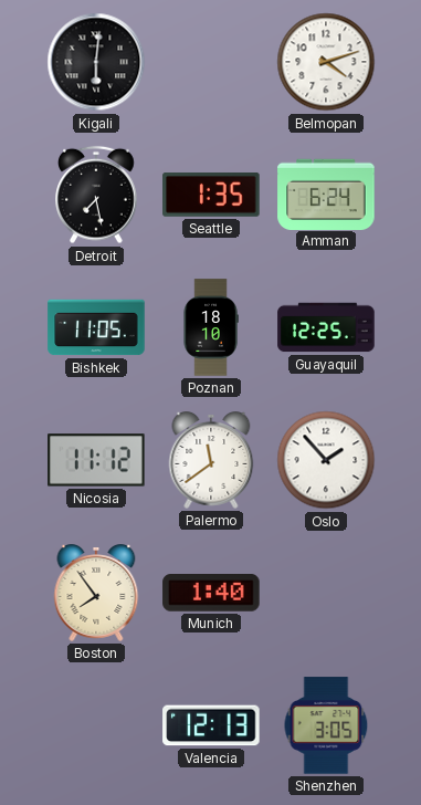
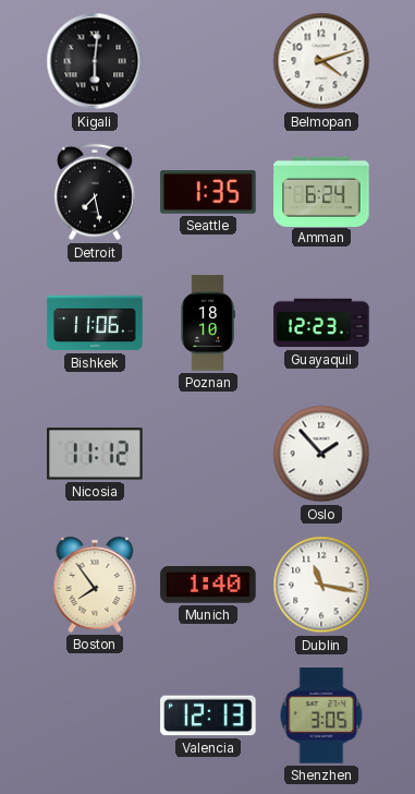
Bishkek: 11:05 -> 11:06 (95, 323)
Guayaquil: 12:25 -> 12:23 (321, 323)
Palermo: 11:39 -> none (211, 461)
Dublin: none -> 11:17 (321, 585)
